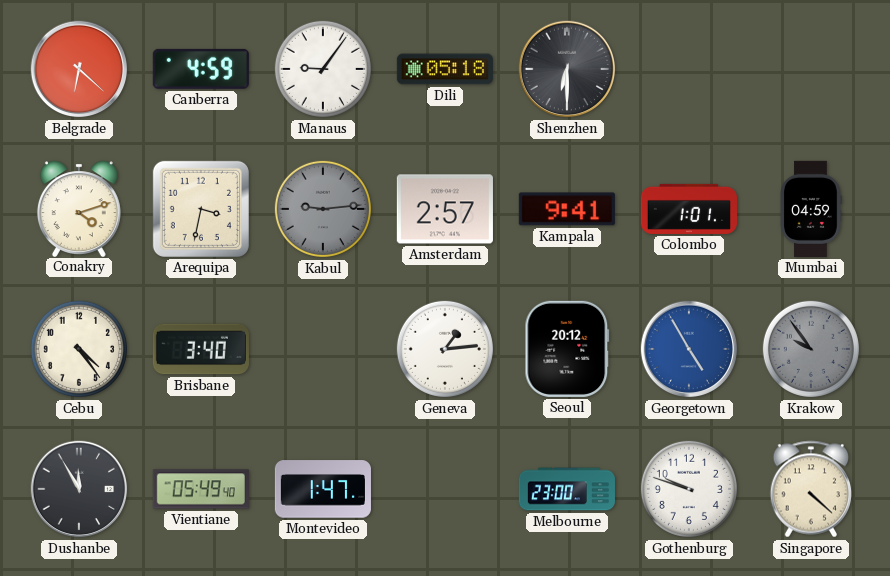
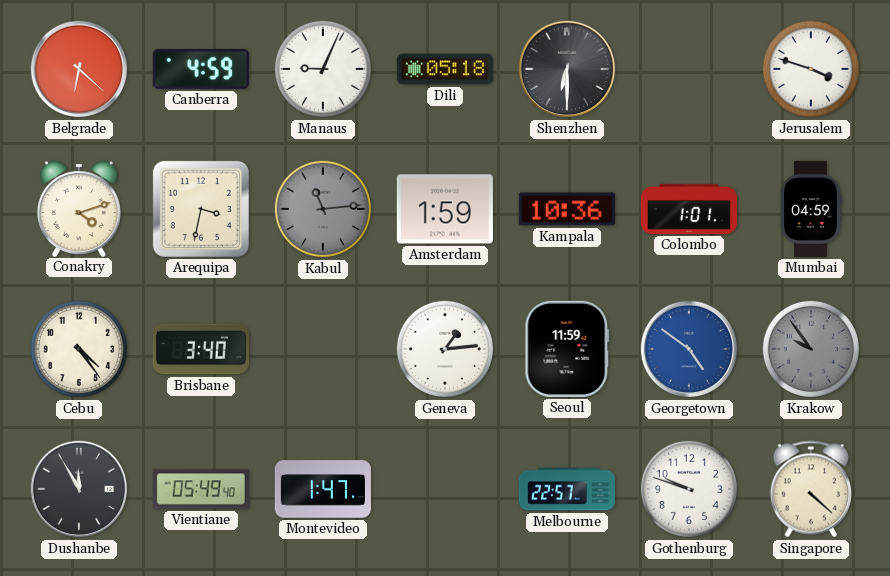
Manaus: 9:06 -> 9:04 (323, 69)
Jerusalem: none -> 3:48 (811, 69)
Kabul: 9:14 -> 11:14 (323, 209)
Amsterdam: 2:57 -> 1:59 (445, 209)
Kampala: 9:41 -> 10:36 (567, 209)
Seoul: 20:12 -> 11:59 (567, 349)
Georgetown: 4:55 -> 4:51 (689, 349)
Melbourne: 23:00 -> 22:57 (567, 489)
